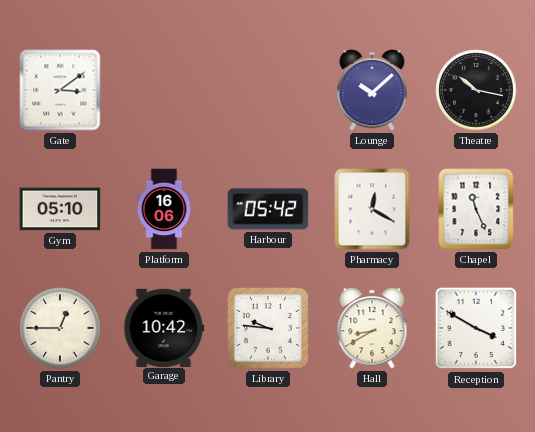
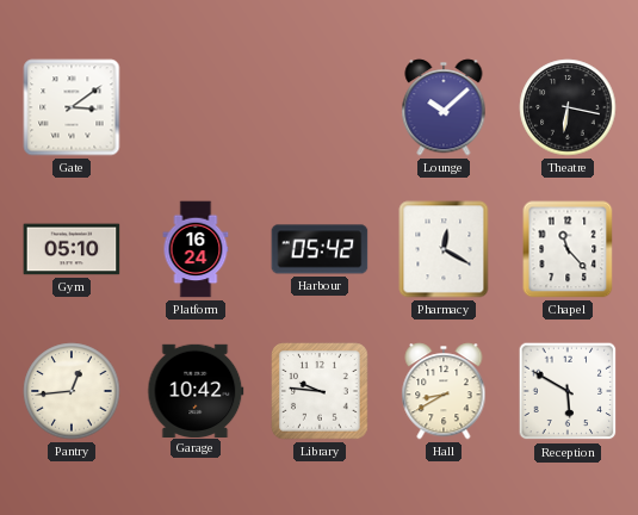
Theatre: 10:17 -> 6:17 (568, 107)
Platform: 16:06 -> 16:24 (196, 249)
Chapel: 11:26 -> 11:23 (568, 249)
Pantry: 12:45 -> 12:44 (72, 391)
Reception: 3:50 -> 5:50 (568, 391)
